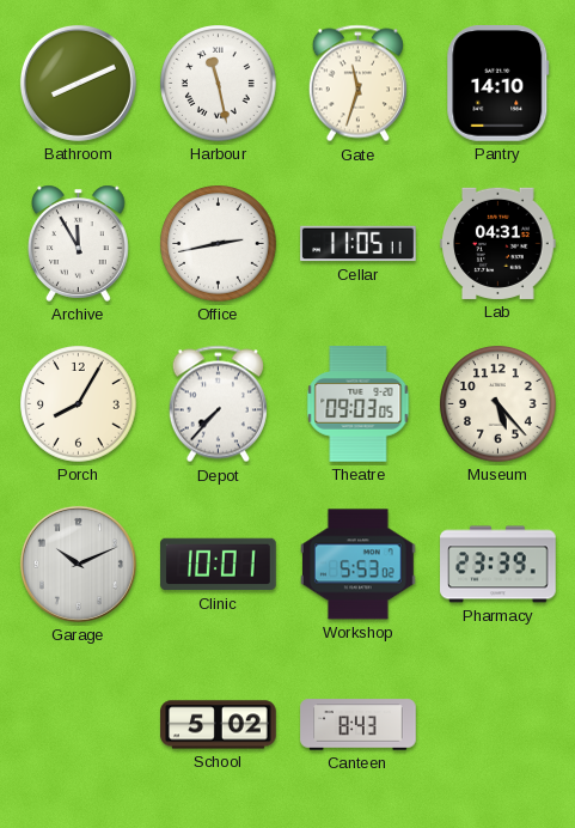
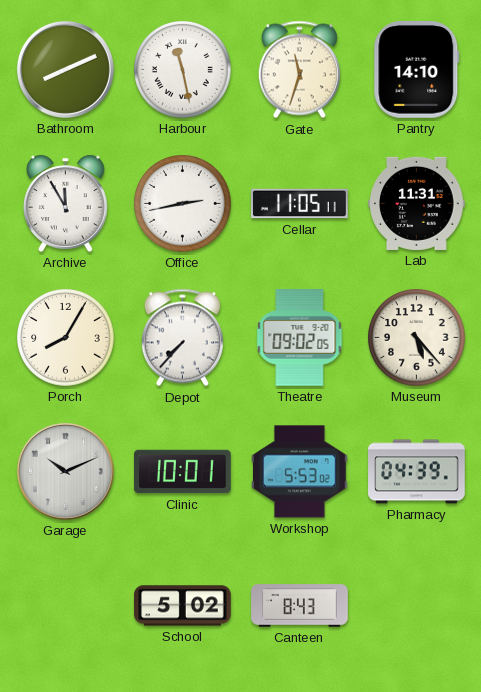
Lab: 04:31 -> 11:31 (417, 203)
Theatre: 09:03 -> 09:02 (300, 338)
Pharmacy: 23:39 -> 04:39 (417, 472)
